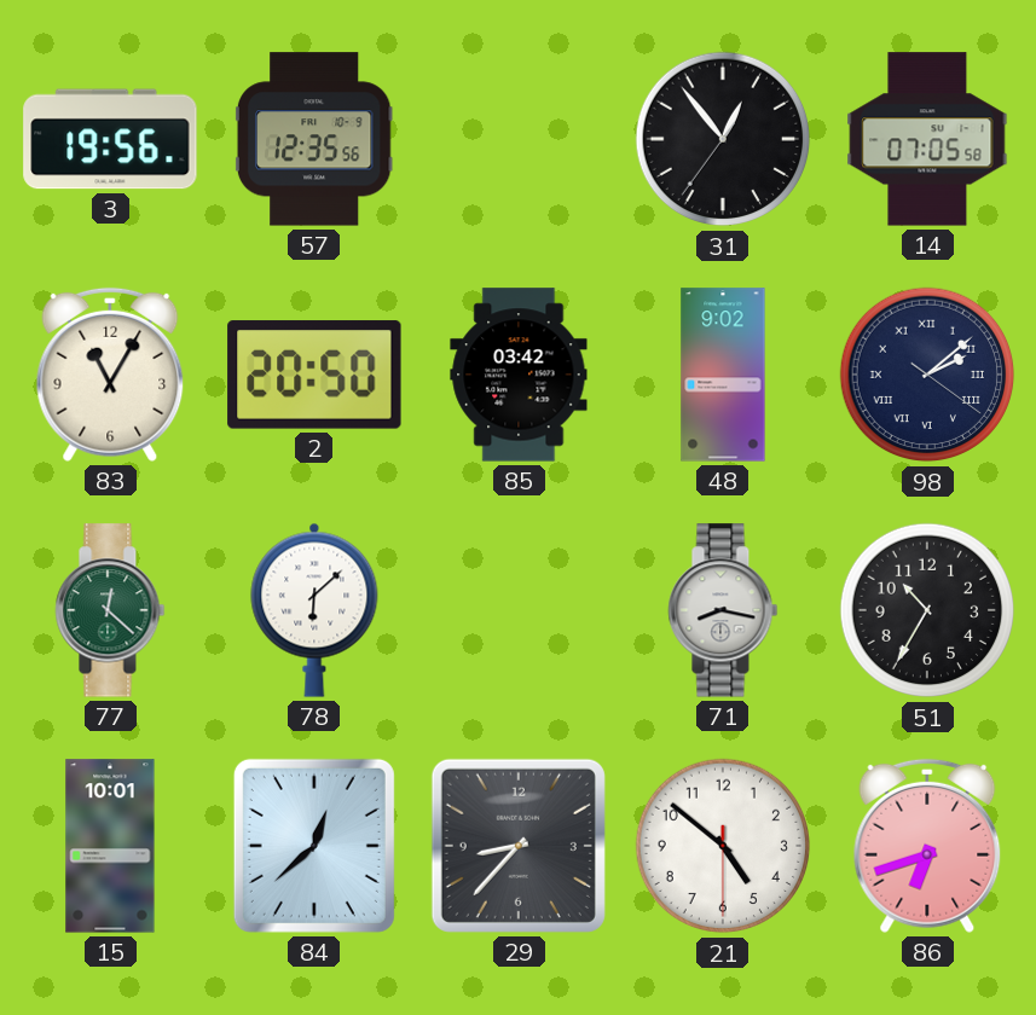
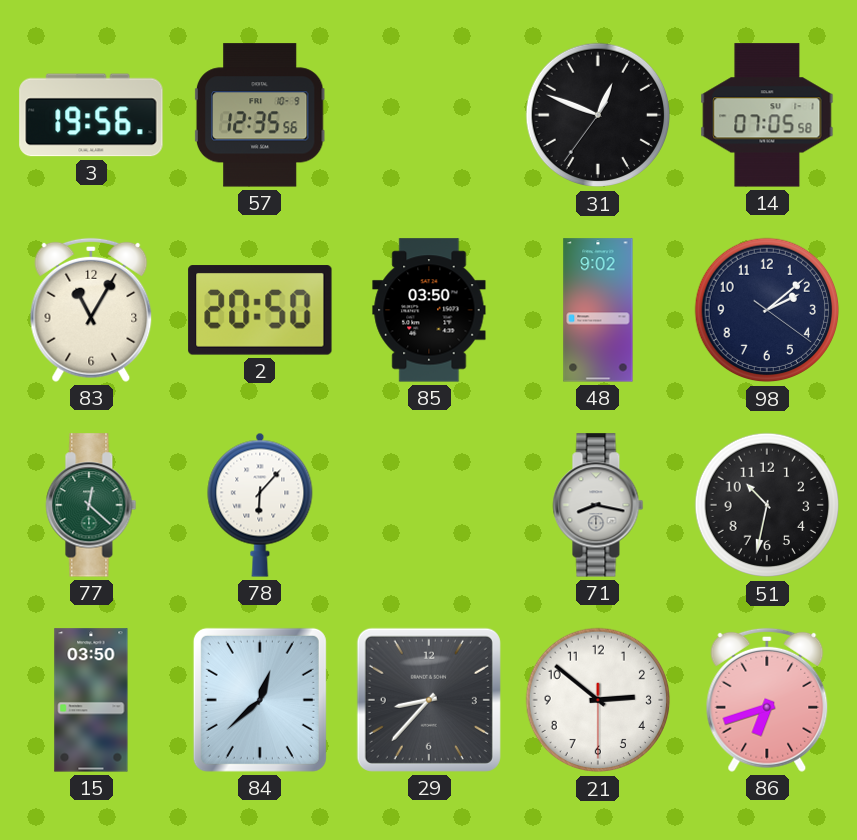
31: 12:53 -> 12:48 (598, 115)
85: 03:42 -> 03:50 (429, 310)
98 numerals: Roman -> Arabic (767, 310)
78: 6:08 -> 6:07 (260, 505)
51: 10:35 -> 10:32 (767, 505)
15: 10:01 -> 03:50 (91, 700)
21: 4:51 -> 2:51 (598, 700)
